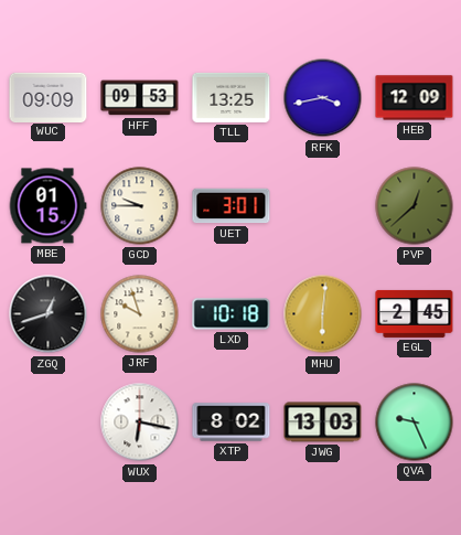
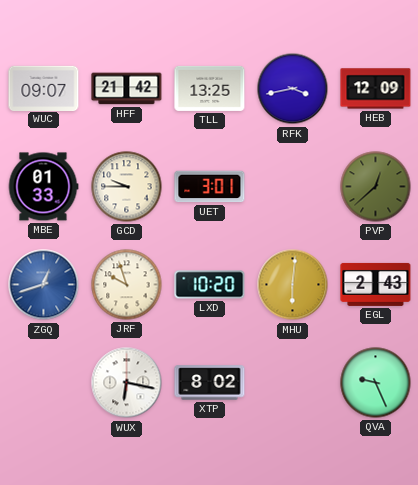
WUC: 09:09 -> 09:07 (44, 88)
HFF: 09:53 -> 21:42 (127, 89)
MBE: 01:15 -> 01:33 (43, 187)
ZGQ dial: black -> blue (44, 285)
LXD: 10:18 -> 10:20 (210, 285)
EGL: 2:45 -> 2:43 (376, 284)
JWG: 13:03 -> none (323, 422)
